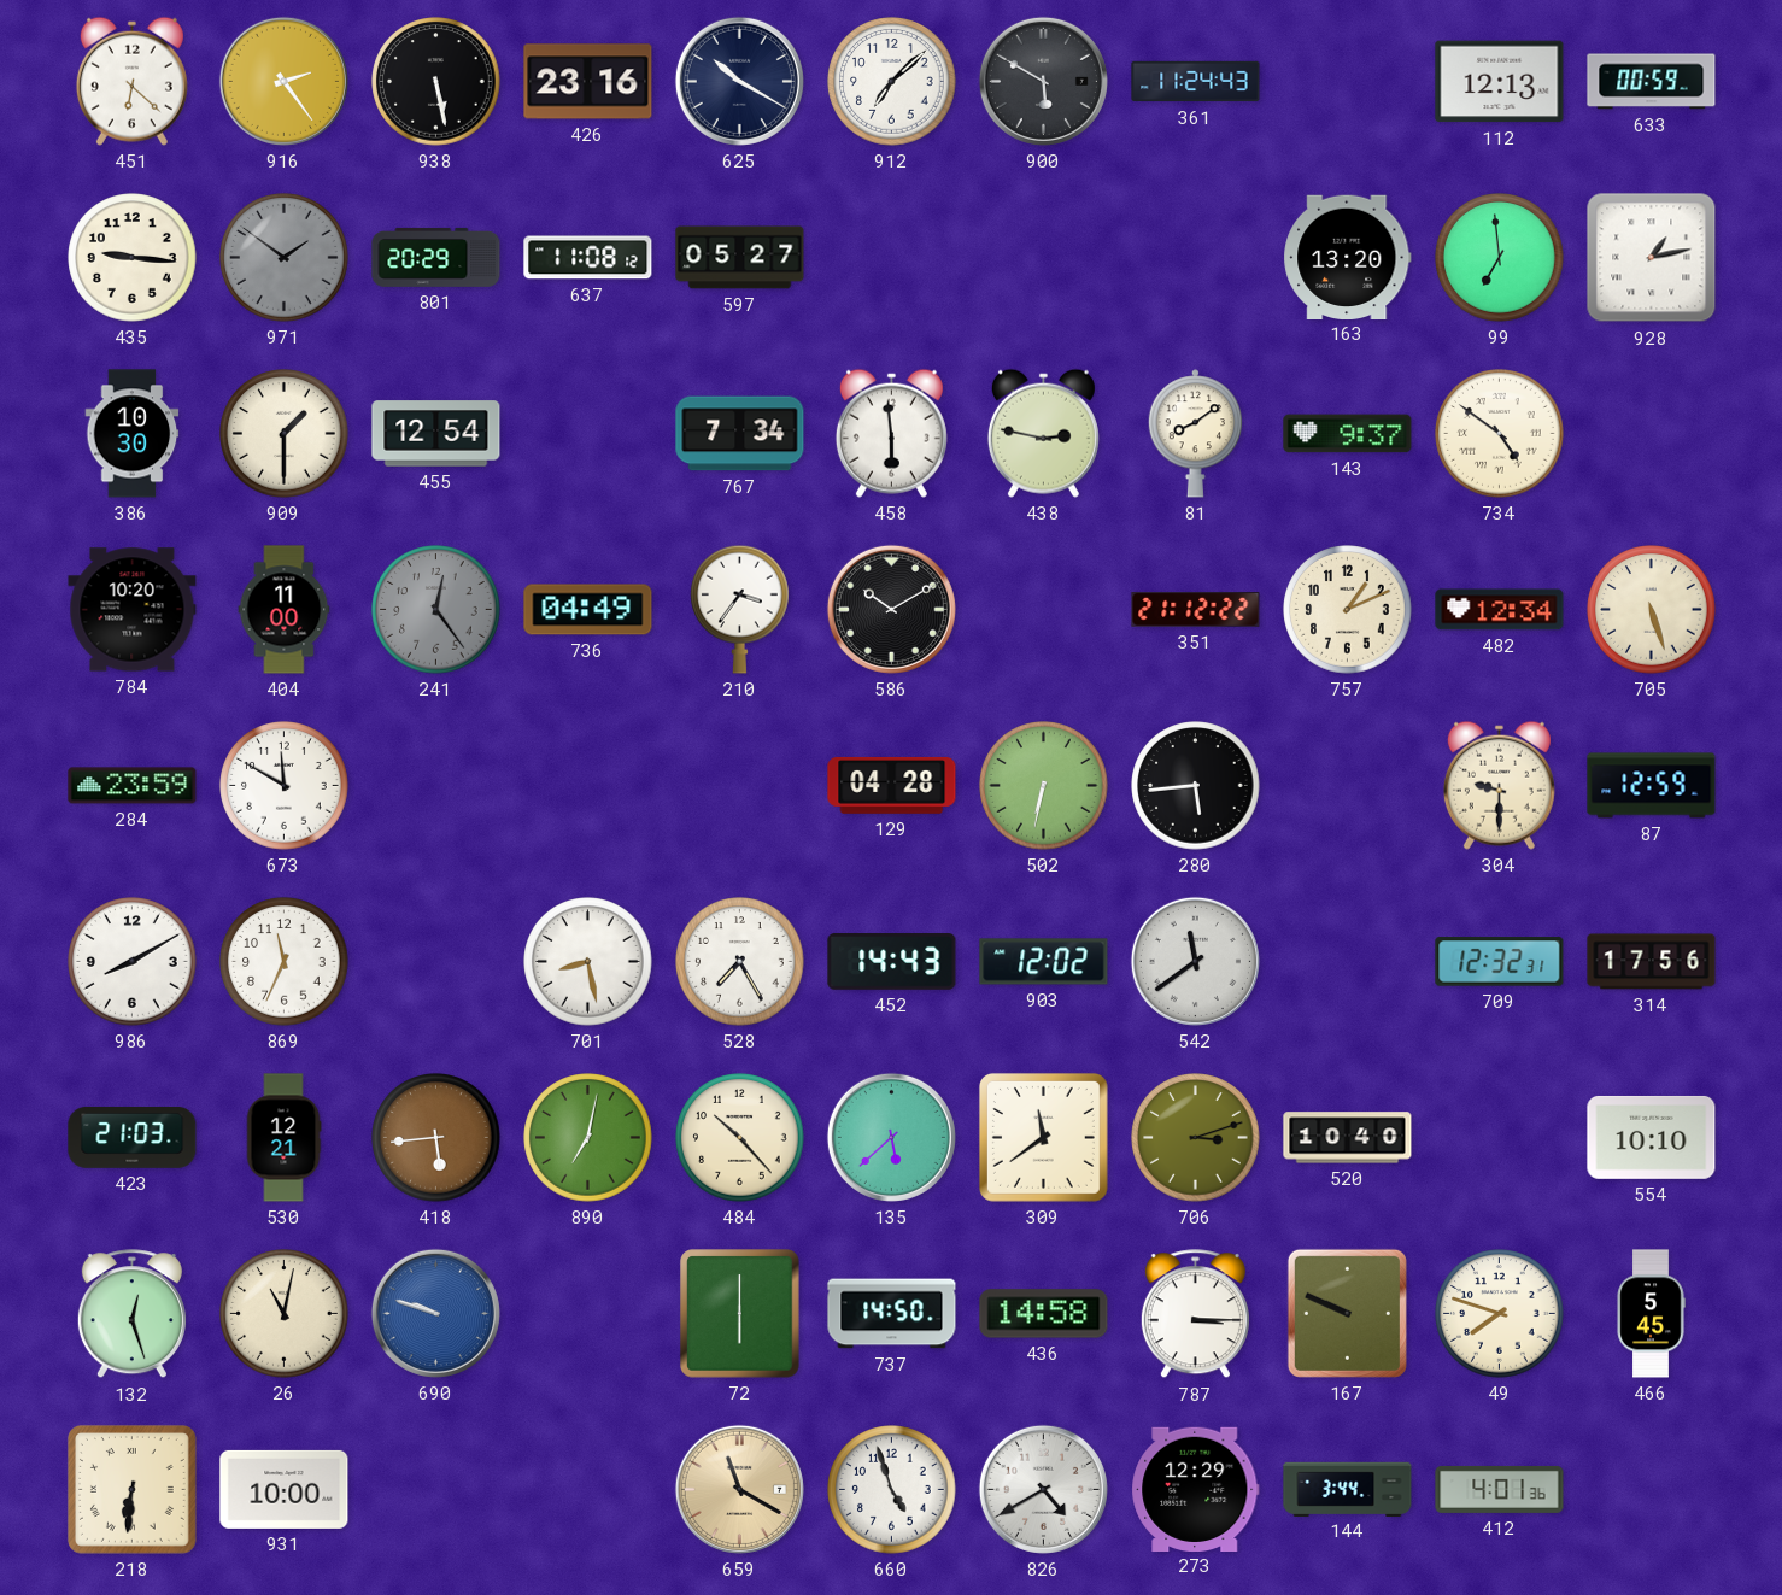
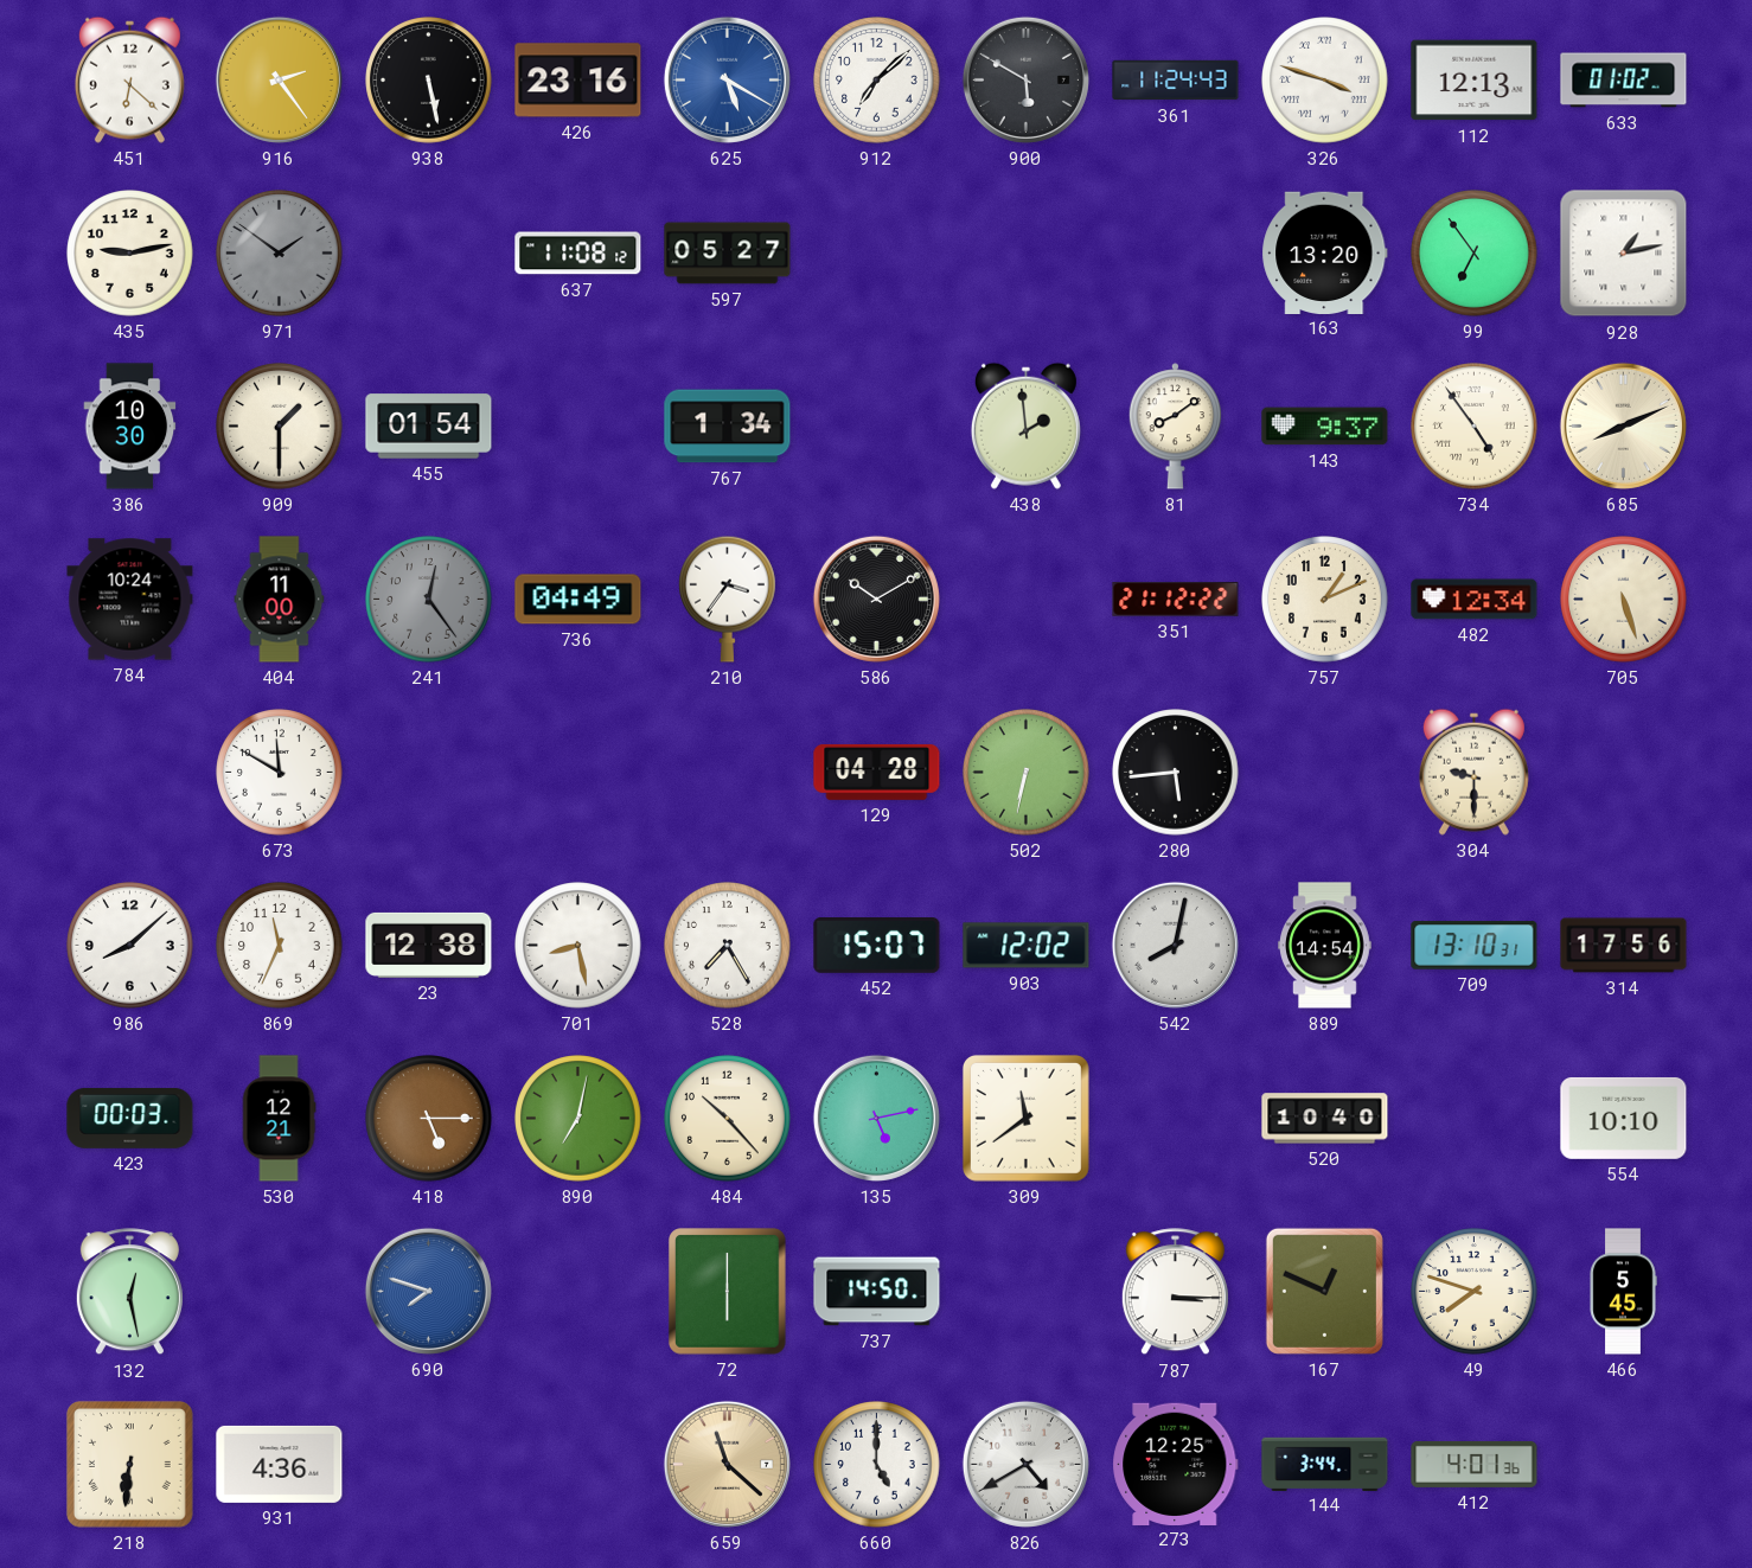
625: 10:20 -> 5:20 (727, 79)
625 dial: navy -> blue (727, 79)
326: none -> 3:48 (1325, 81)
633: 00:59 -> 01:02 (1624, 81)
435: 9:16 -> 9:13 (130, 254)
801: 20:29 -> none (436, 257)
99: 6:59 -> 6:54 (1475, 254)
455: 12:54 -> 01:54 (429, 427)
767: 7:34 -> 1:34 (728, 427)
458: 5:59 -> none (891, 433)
438: 2:47 -> 1:59 (1025, 425)
734: 4:51 -> 4:54 (1475, 427)
685: none -> 8:11 (1623, 425)
784: 10:20 -> 10:24 (130, 600)
284: 23:59 -> none (133, 786)
87: 12:59 -> none (1652, 786)
986: 8:10 -> 8:08 (130, 946)
23: none -> 12:38 (429, 945)
452: 14:43 -> 15:07 (877, 946)
542: 11:39 -> 8:02 (1175, 945)
889: none -> 14:54 (1325, 946)
709: 12:32 -> 13:10 (1475, 946)
423: 21:03 -> 00:03 (130, 1118)
418: 5:44 -> 5:15 (429, 1119)
135: 5:38 -> 5:13 (876, 1118)
706: 3:12 -> none (1196, 1138)
132: 12:27 -> 12:28 (129, 1292)
26: 11:02 -> none (285, 1314)
690: 9:48 -> 7:48 (428, 1291)
436: 14:58 -> none (1044, 1314)
167: 9:49 -> 12:49 (1324, 1291)
931: 10:00 -> 4:36 (280, 1464)
659: 11:20 -> 11:22 (727, 1464)
660: 4:57 -> 5:00 (877, 1465)
273: 12:29 -> 12:25 (1176, 1464)
